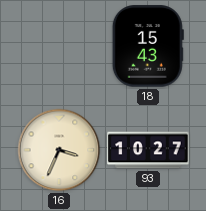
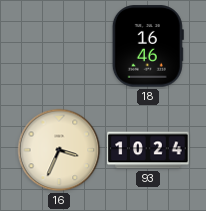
18: 15:43 -> 16:46 (148, 46)
93: 10:27 -> 10:24 (148, 150)
